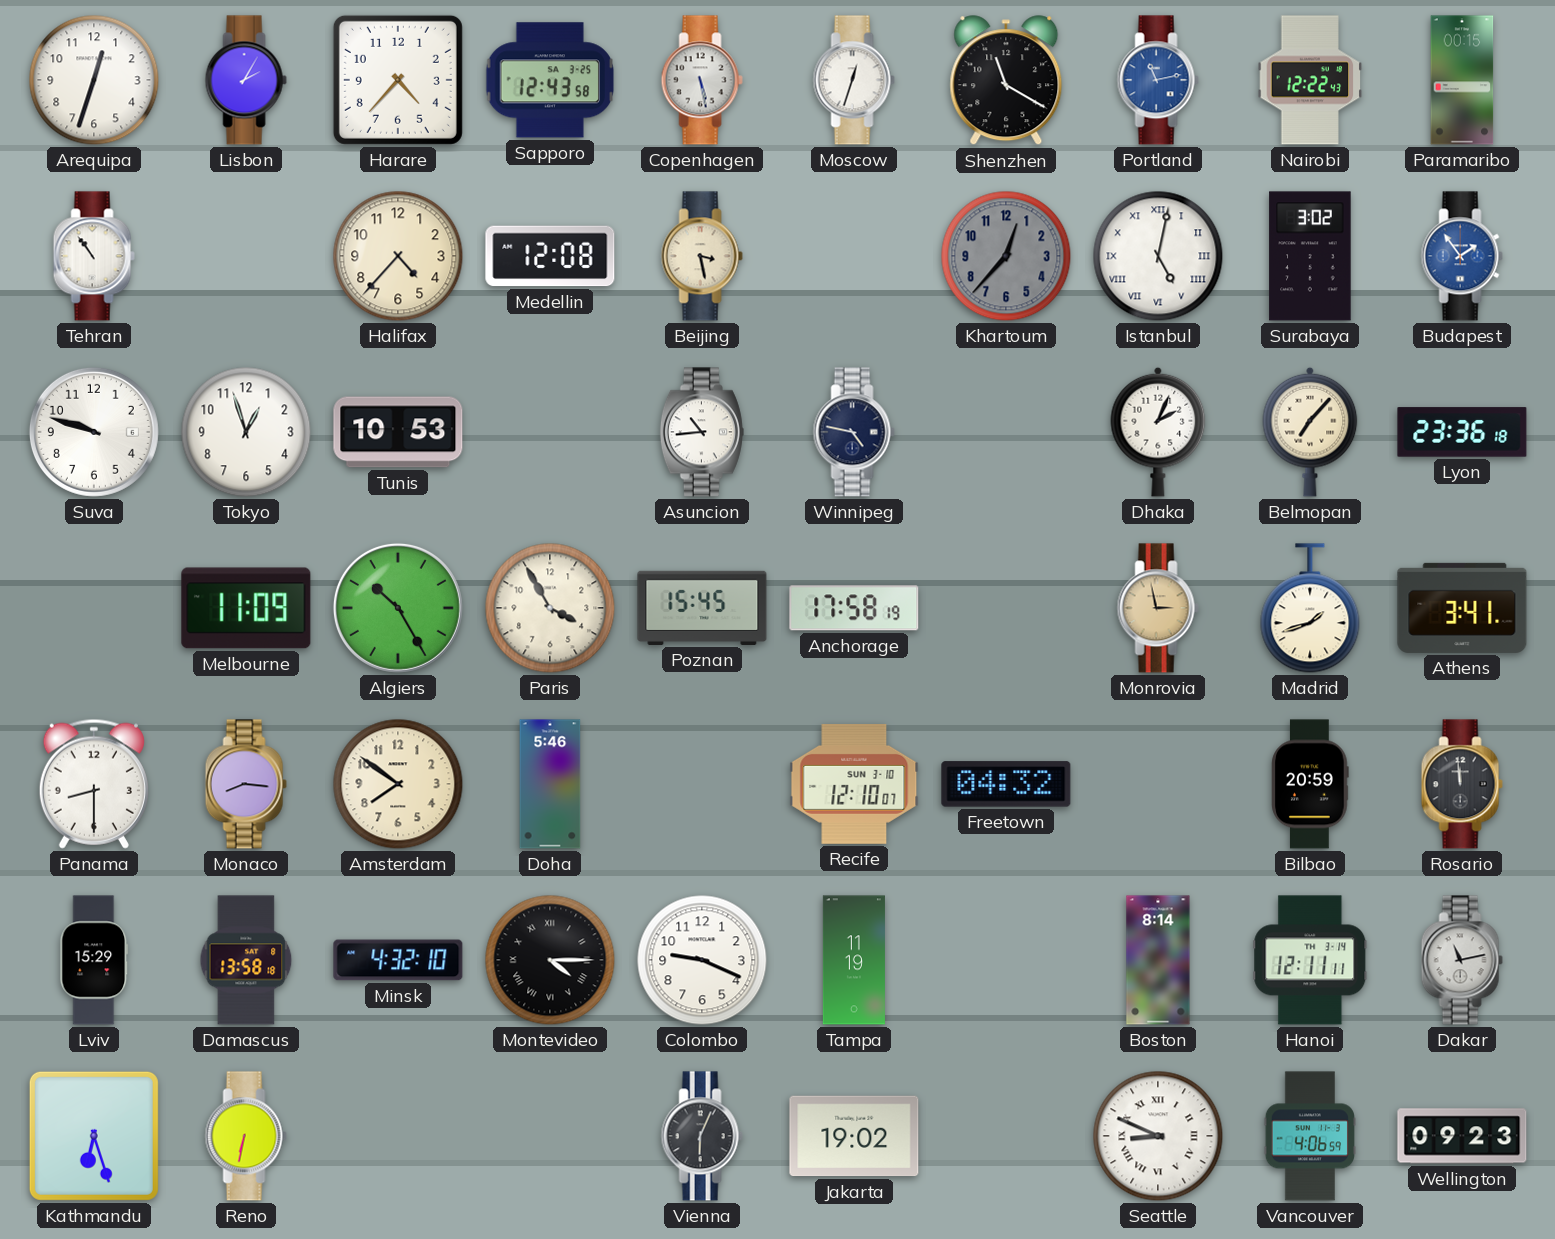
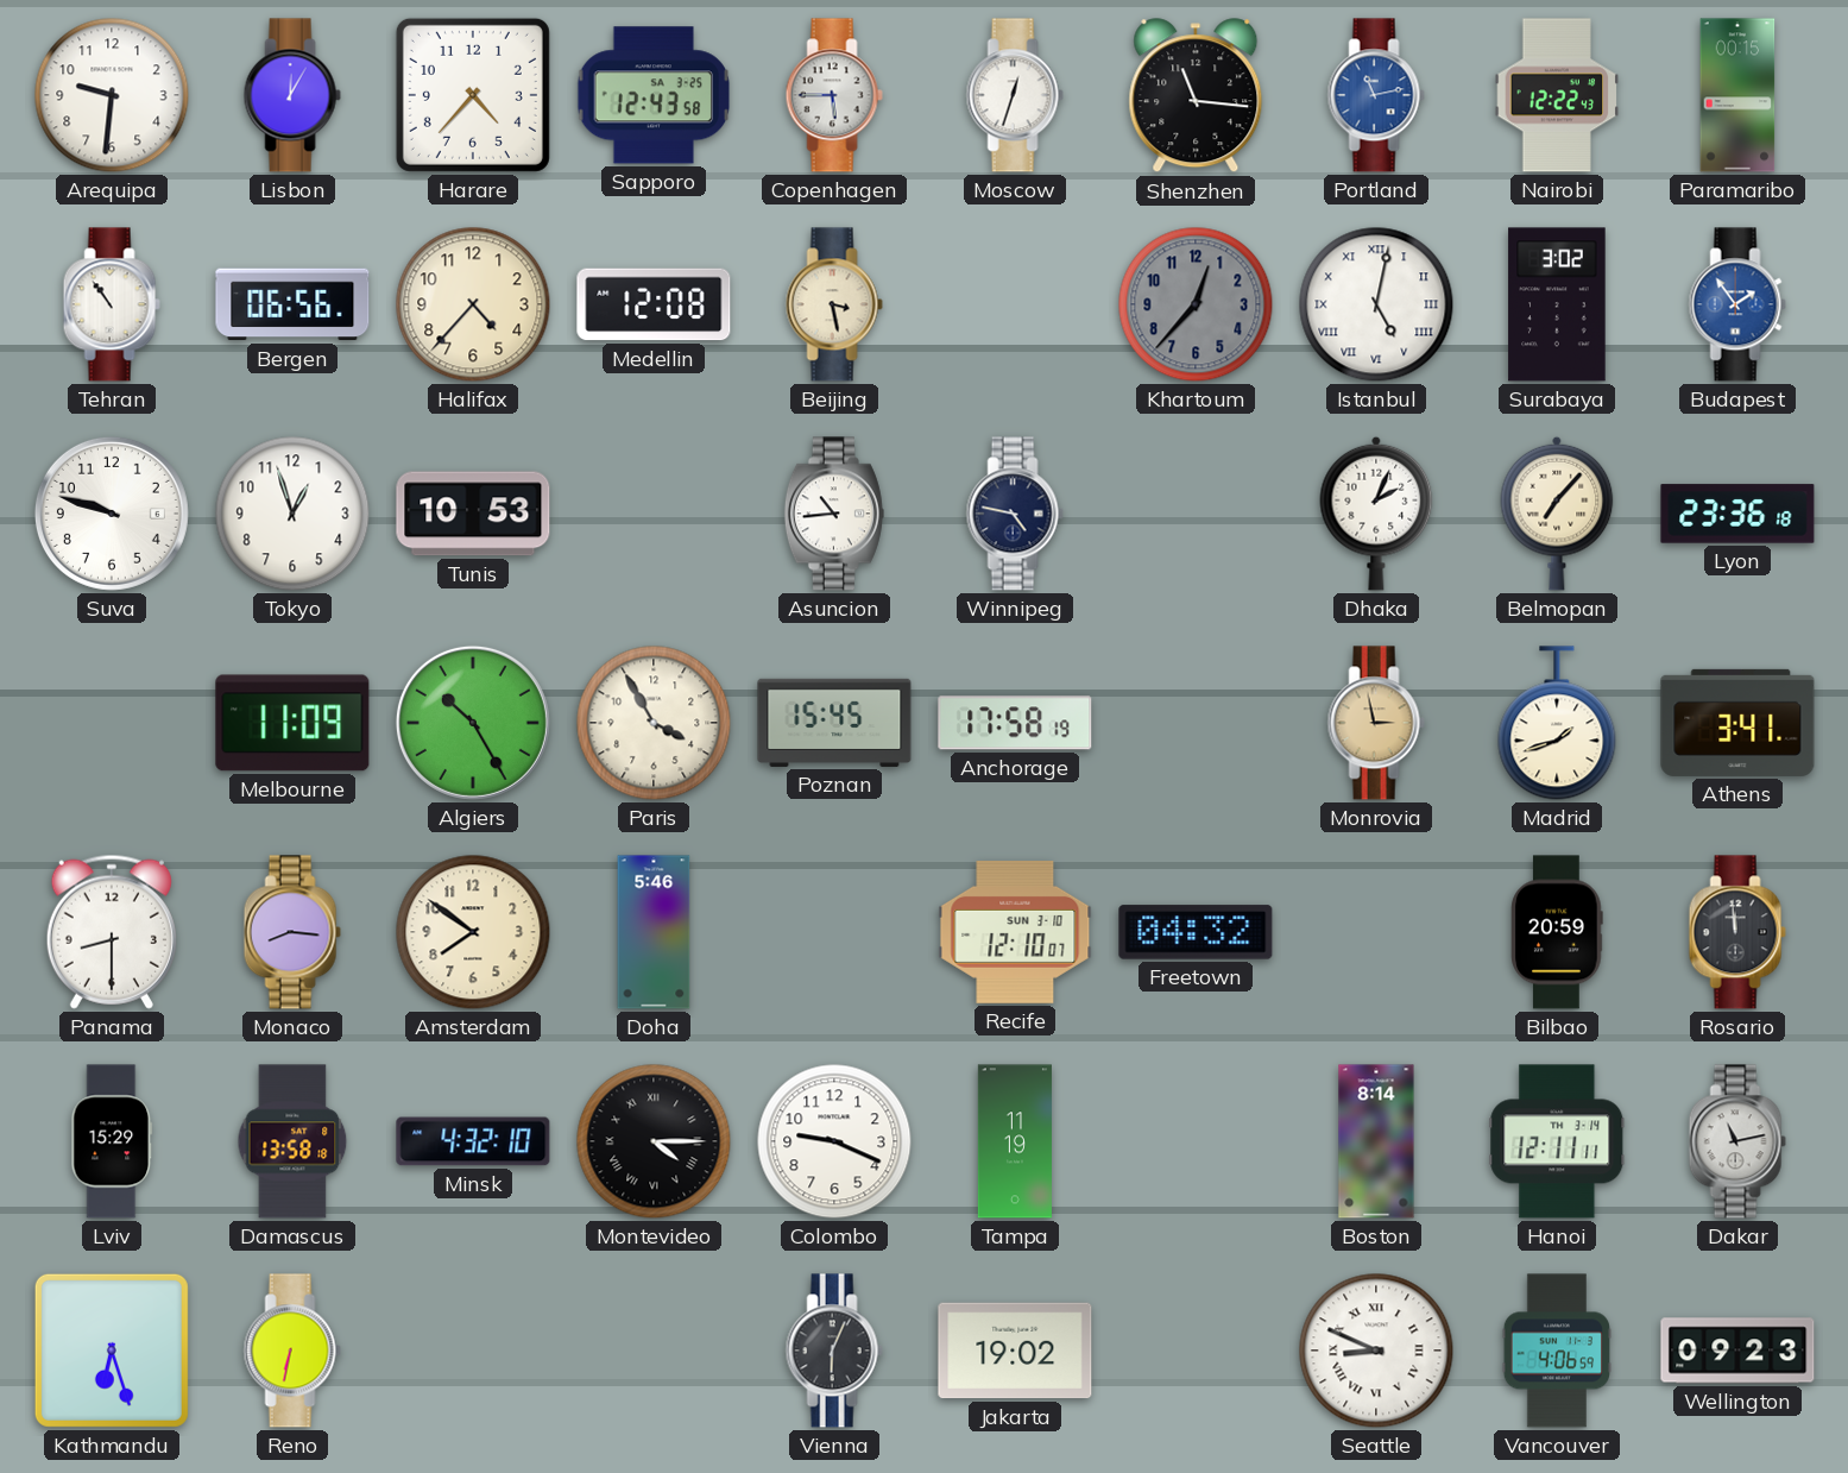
Arequipa: 12:33 -> 9:31 (112, 95)
Lisbon: 2:05 -> 12:05 (292, 95)
Copenhagen: 5:28 -> 5:45 (834, 95)
Shenzhen: 11:20 -> 11:16 (1196, 96)
Bergen: none -> 06:56 (292, 304)
